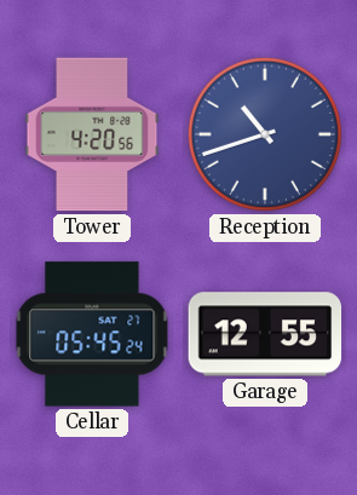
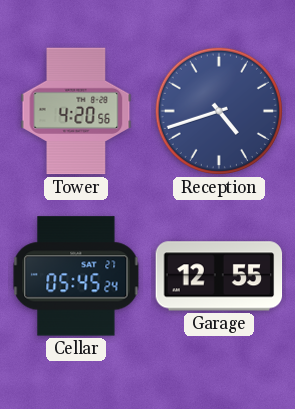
Reception: 10:42 -> 4:42 (219, 111)
